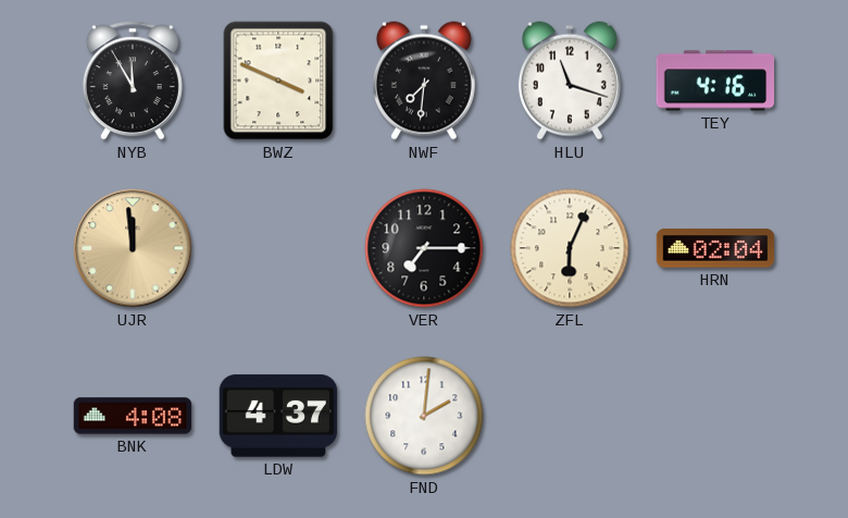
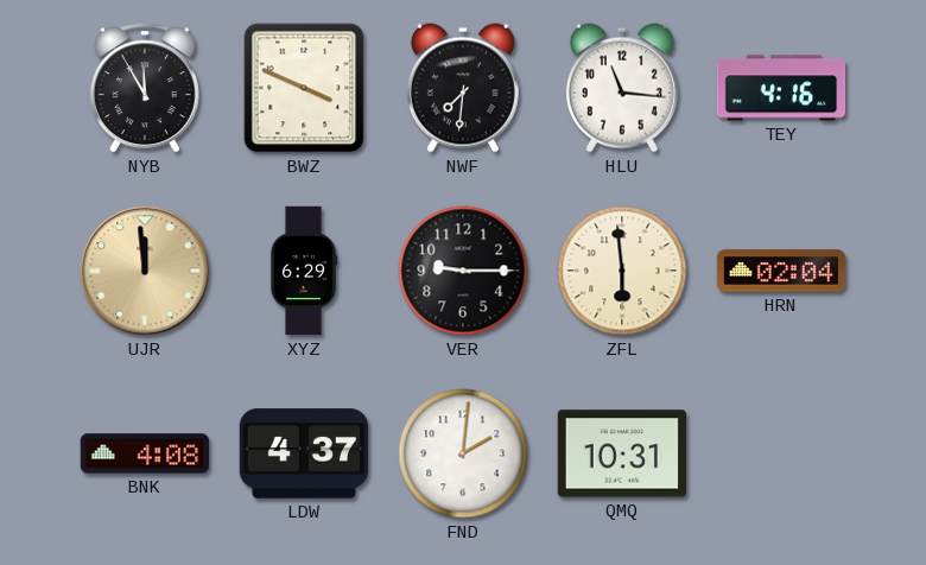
HLU: 11:18 -> 11:16 (622, 88)
XYZ: none -> 6:29 (304, 271)
VER: 7:15 -> 9:15 (463, 271)
ZFL: 6:04 -> 5:59 (622, 271)
QMQ: none -> 10:31 (622, 453)
